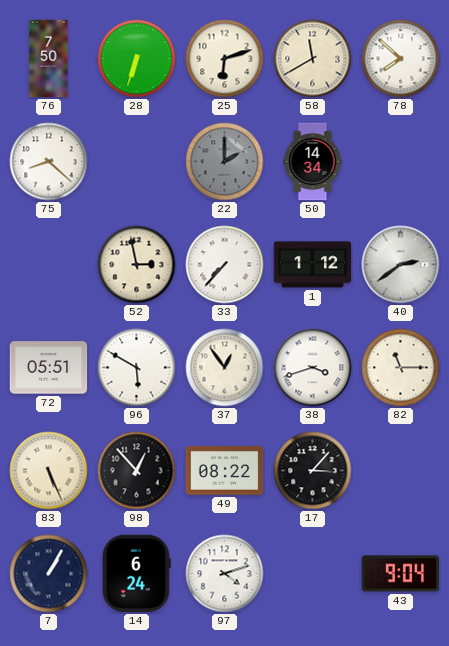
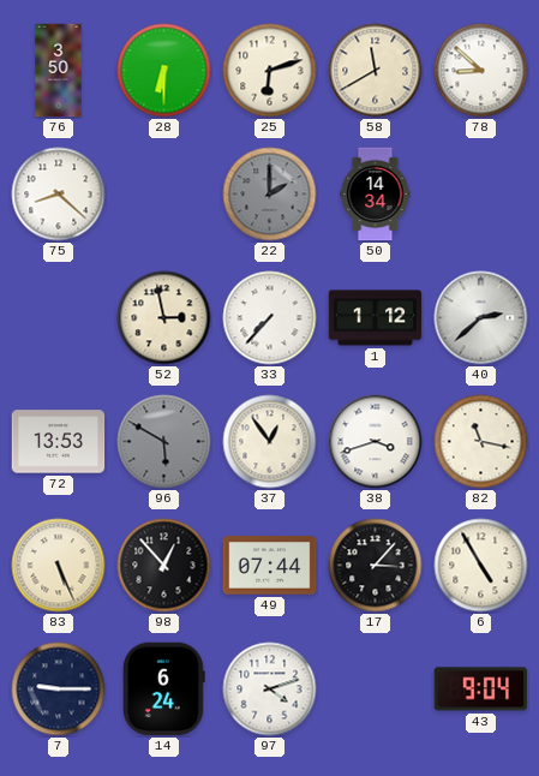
76: 7:50 -> 3:50 (59, 71)
28: 6:33 -> 6:30 (164, 71)
78: 7:52 -> 8:52 (481, 71)
40: 2:39 -> 2:38 (481, 318)
72: 05:51 -> 13:53 (59, 442)
96 dial: white -> grey (164, 442)
82: 11:15 -> 11:17 (481, 442)
49: 08:22 -> 07:44 (270, 566)
6: none -> 4:55 (481, 566)
7: 1:05 -> 9:15 (59, 690)
